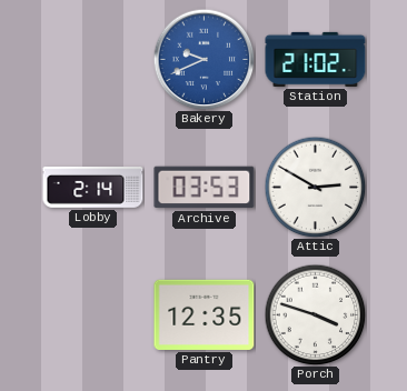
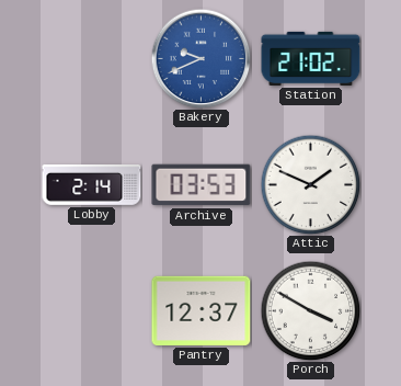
Attic: 2:50 -> 1:49 (310, 184)
Pantry: 12:35 -> 12:37 (202, 310)
Porch: 3:48 -> 3:50 (310, 310)
